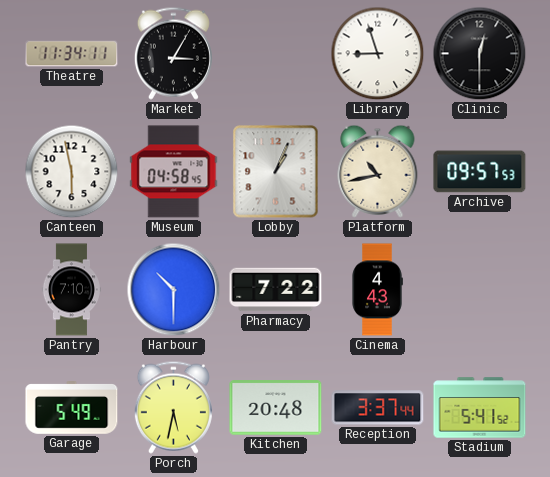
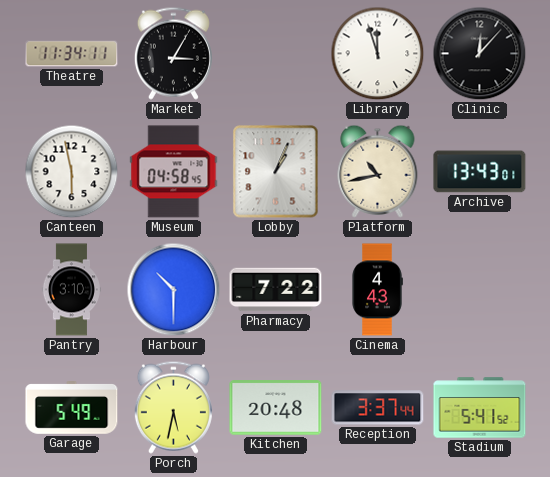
Library: 8:57 -> 11:57 (378, 54)
Clinic: 12:30 -> 12:07 (480, 54)
Archive: 09:57 -> 13:43 (480, 172)
Pantry: 7:10 -> 3:10 (71, 290)
